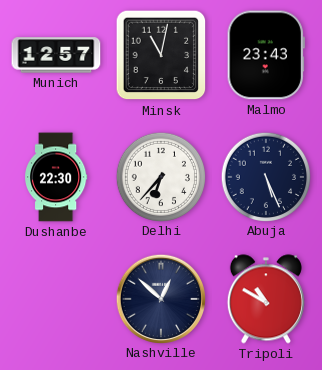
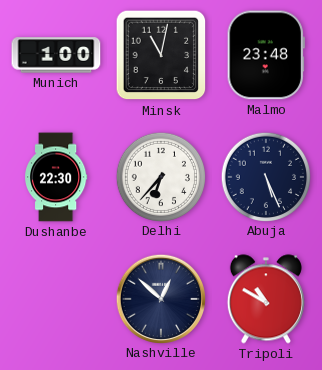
Munich: 12:57 -> 1:00 (56, 55)
Malmo: 23:43 -> 23:48 (266, 55)
